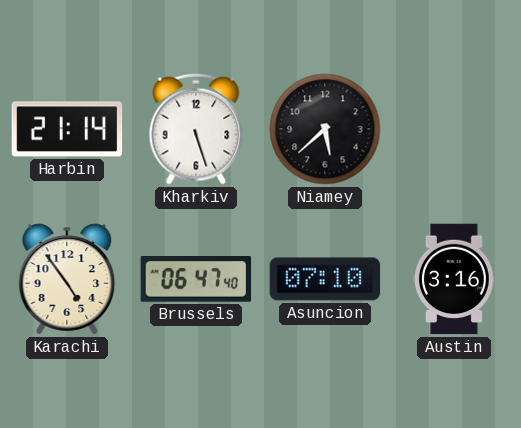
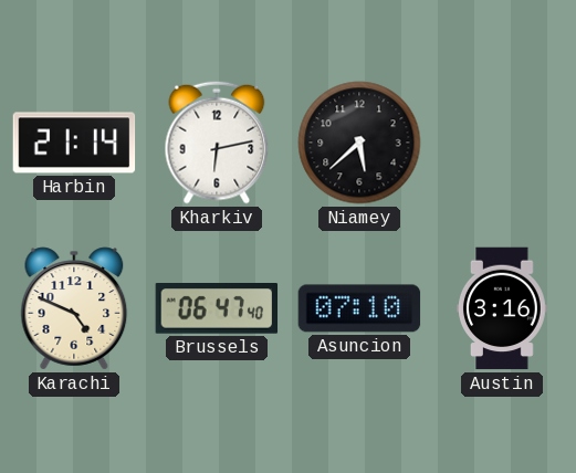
Kharkiv: 5:27 -> 6:13 (217, 143)
Karachi: 4:54 -> 4:49 (74, 308)
